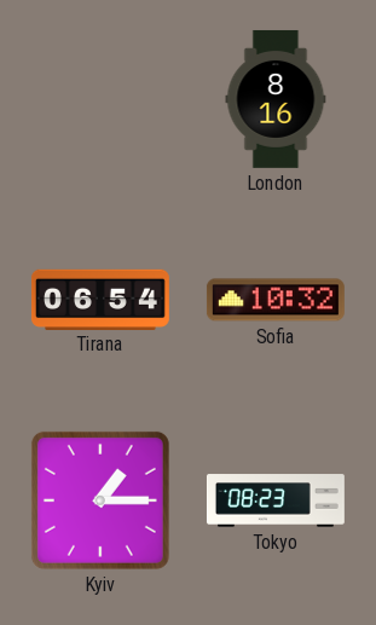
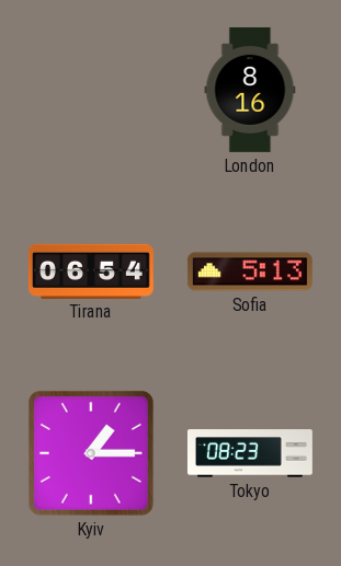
Sofia: 10:32 -> 5:13 (250, 272)
